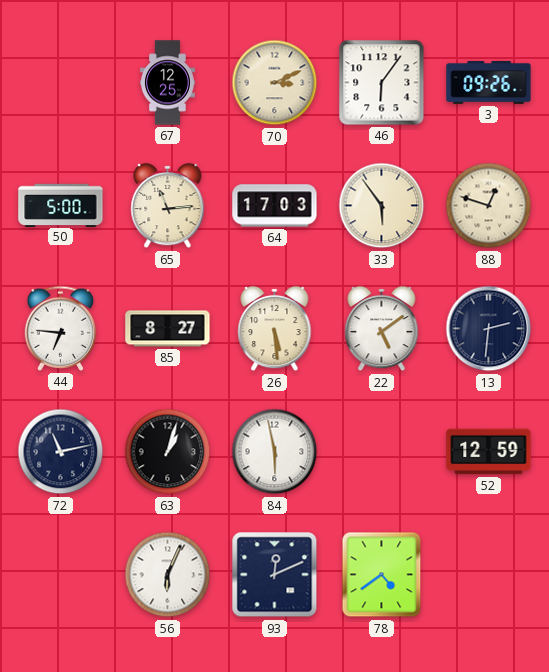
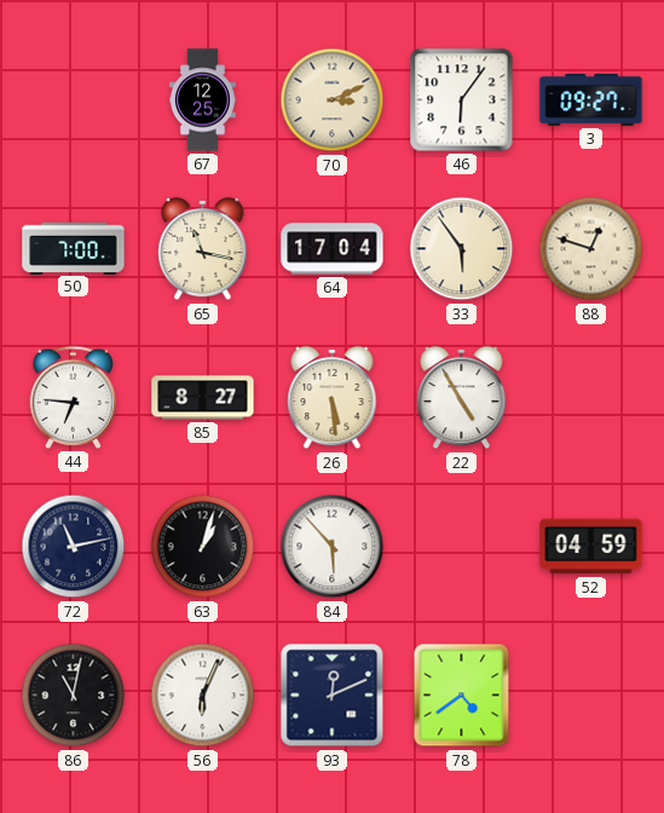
3: 09:26 -> 09:27 (591, 99)
50: 5:00 -> 7:00 (74, 248)
65: 11:14 -> 11:17 (203, 249)
64: 17:03 -> 17:04 (333, 249)
22: 5:09 -> 4:55 (462, 398)
13: 2:31 -> none (489, 329)
84: 5:58 -> 5:53 (333, 547)
52: 12:59 -> 04:59 (591, 547)
86: none -> 11:02 (74, 696)
